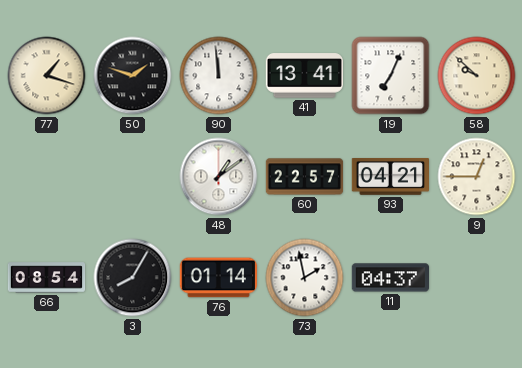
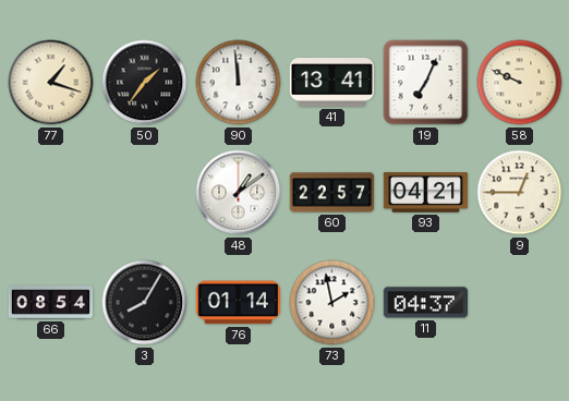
50: 1:48 -> 1:36 (145, 83)
58: 9:52 -> 9:49 (520, 83)
